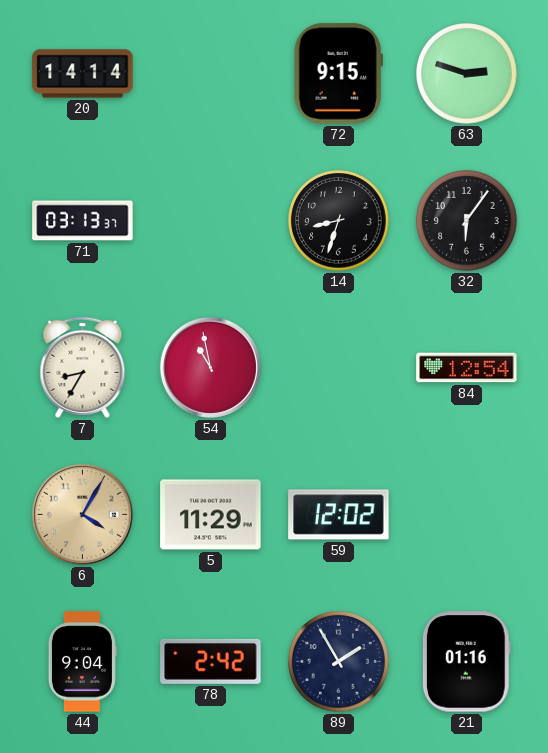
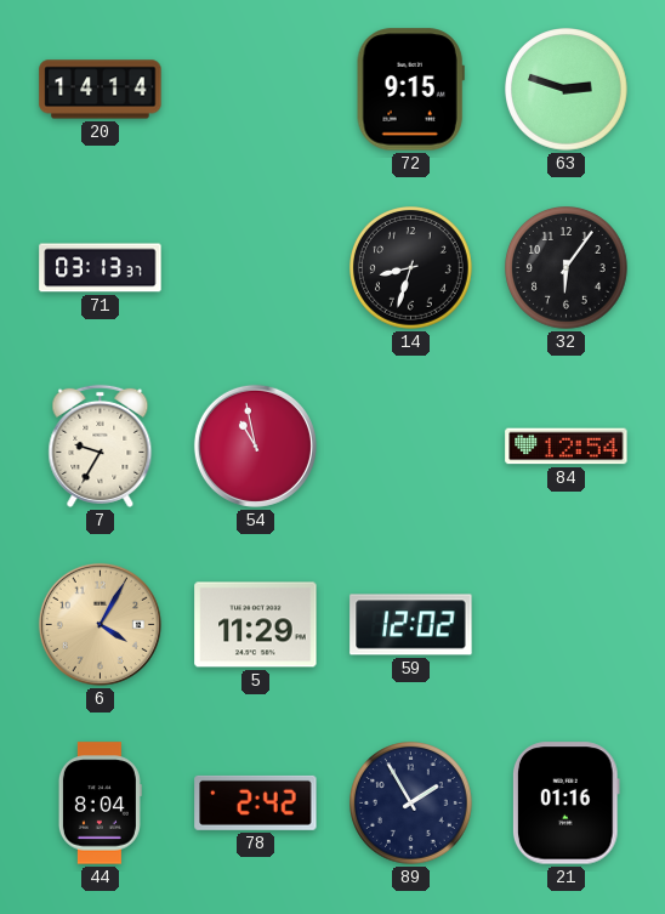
7: 8:35 -> 9:35 (101, 445)
44: 9:04 -> 8:04 (100, 804)
